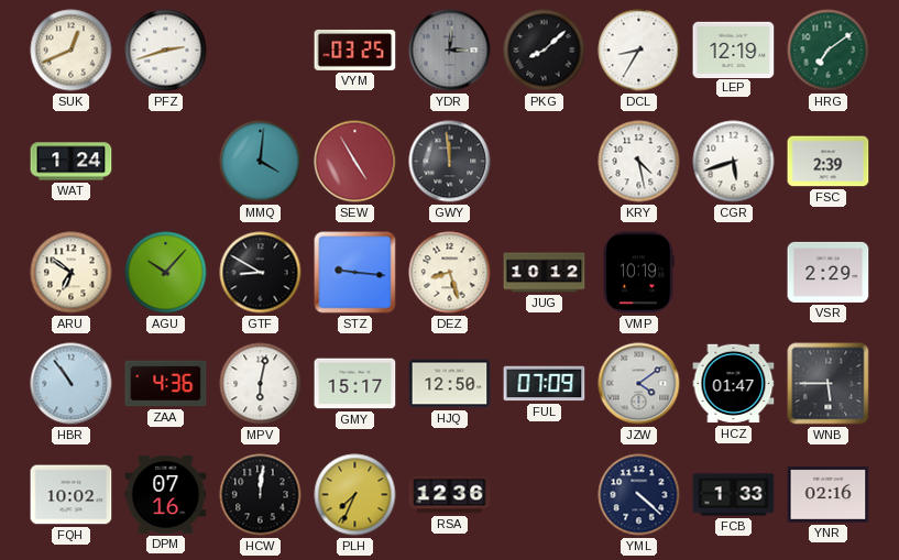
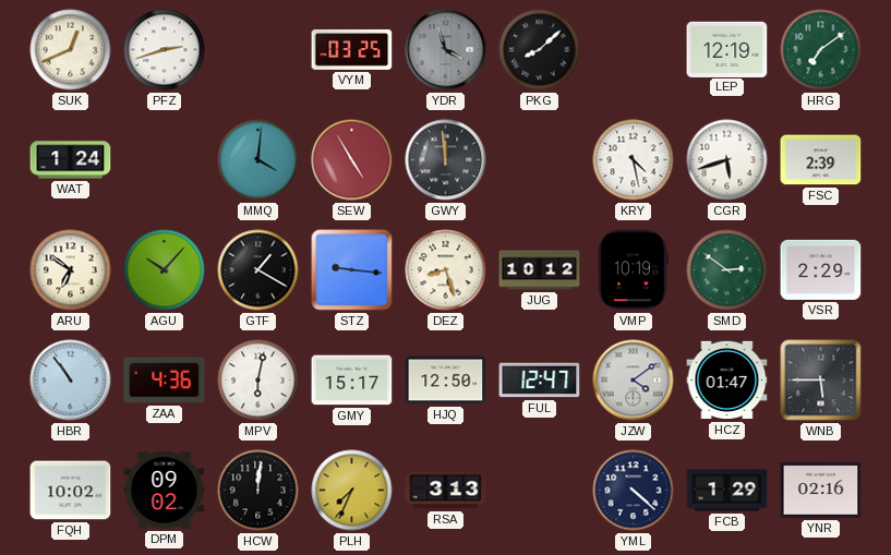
YDR: 3:01 -> 3:57 (446, 50)
DCL: 8:35 -> none (639, 51)
GTF: 8:50 -> 1:20 (258, 270)
SMD: none -> 2:51 (727, 270)
FUL: 07:09 -> 12:47 (540, 381)
DPM: 07:16 -> 09:02 (165, 490)
RSA: 12:36 -> 3:13 (446, 491)
FCB: 1:33 -> 1:29 (727, 491)
